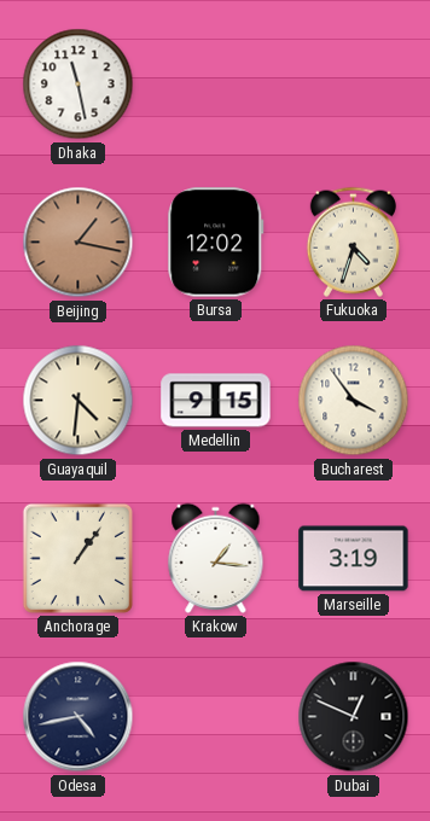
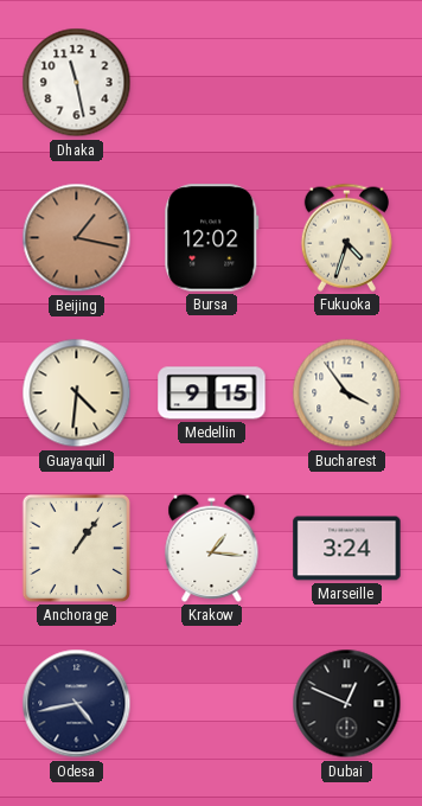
Marseille: 3:19 -> 3:24 (347, 549)
